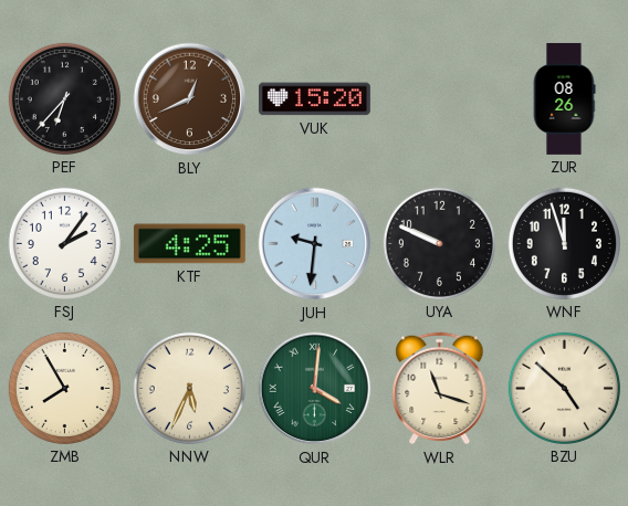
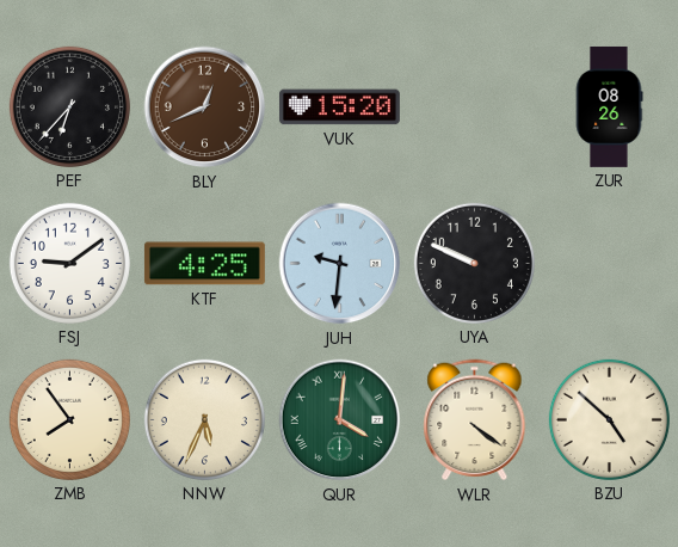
FSJ: 2:06 -> 9:09 (69, 263)
WNF: 11:57 -> none (564, 243)
ZMB: 7:55 -> 7:54 (69, 419)
WLR: 11:18 -> 4:21 (475, 420)
